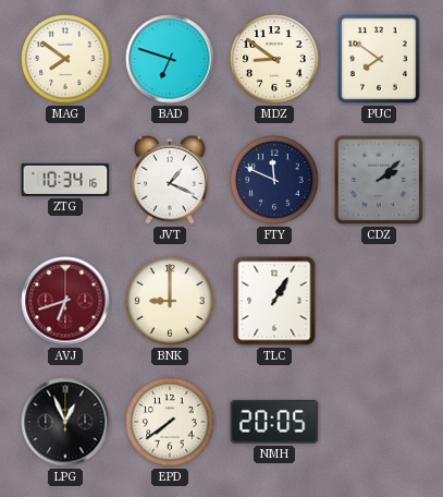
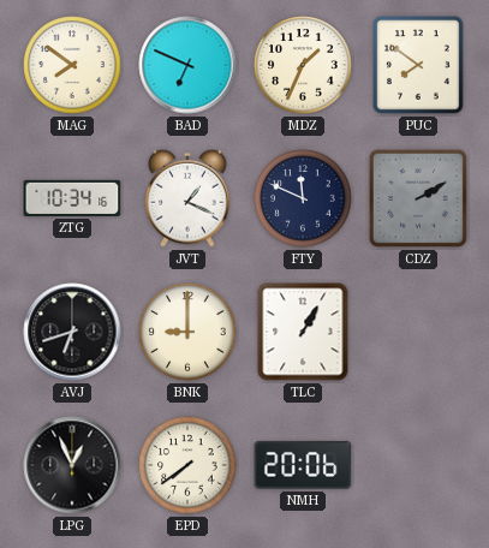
BAD: 6:48 -> 6:49 (187, 65)
MDZ: 8:51 -> 1:34 (303, 65)
CDZ: 2:08 -> 2:10 (418, 198)
AVJ dial: burgundy -> black (72, 332)
NMH: 20:05 -> 20:06 (303, 465)
